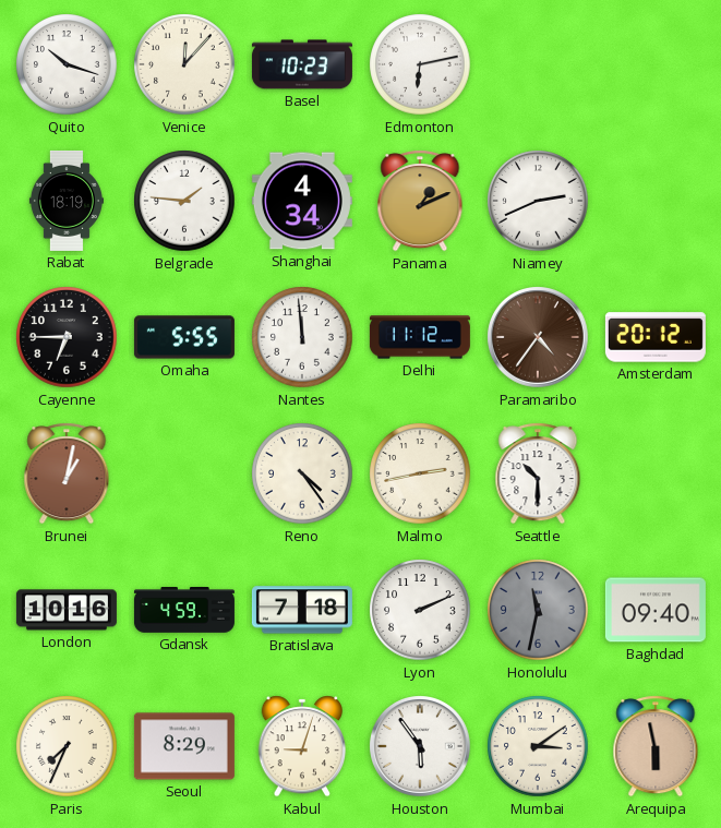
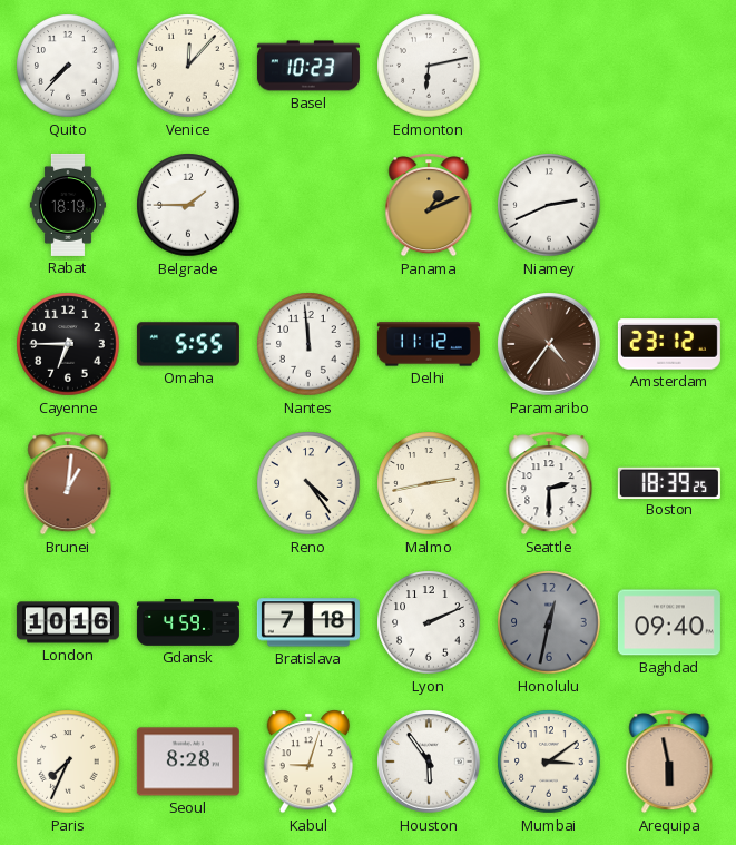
Quito: 10:18 -> 7:37 (68, 66)
Belgrade: 1:46 -> 1:45 (188, 205)
Shanghai: 4:34 -> none (302, 201)
Amsterdam: 20:12 -> 23:12 (669, 344)
Brunei: 1:02 -> 1:01 (68, 483)
Seattle: 10:30 -> 2:30 (549, 483)
Boston: none -> 18:39 (669, 482)
Honolulu: 11:32 -> 12:32 (549, 622)
Seoul: 8:29 -> 8:28 (188, 762)
